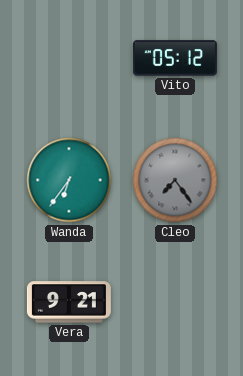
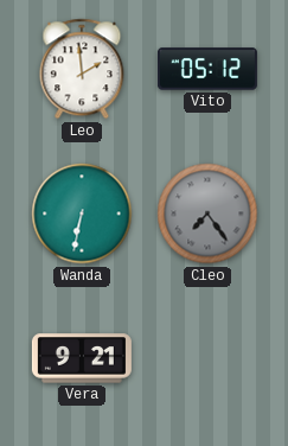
Leo: none -> 1:59 (82, 69)
Wanda: 6:36 -> 6:32 (82, 214)
